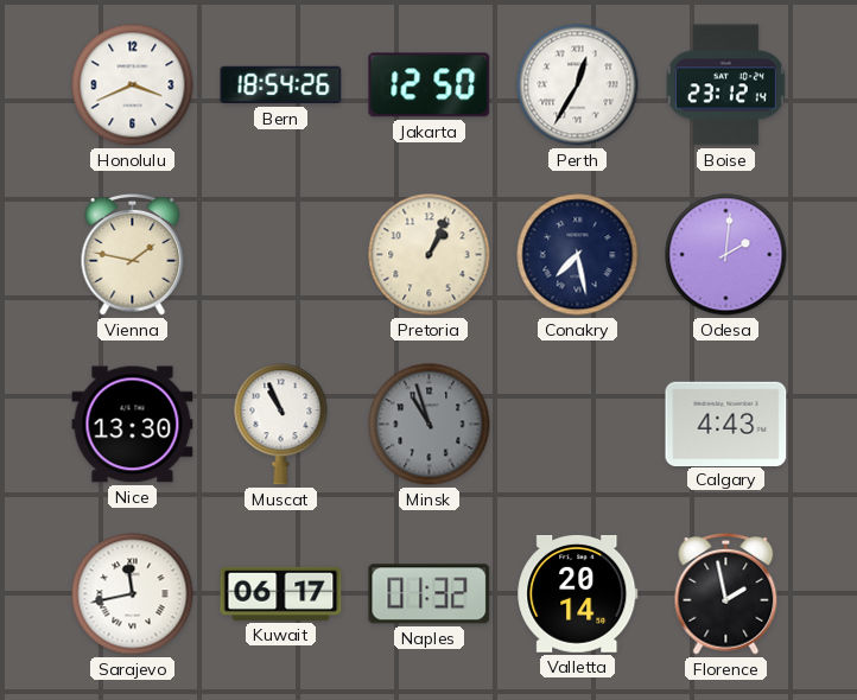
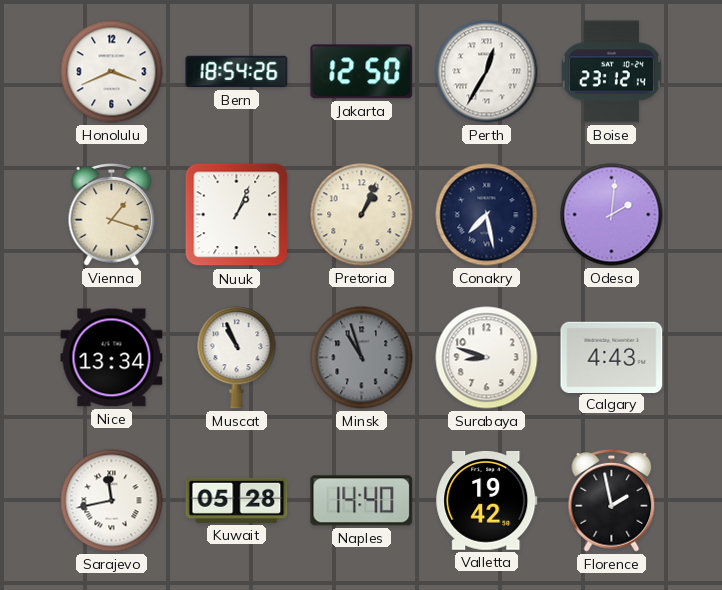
Vienna: 1:47 -> 1:18 (112, 215)
Nuuk: none -> 1:04 (237, 215)
Nice: 13:30 -> 13:34 (112, 358)
Surabaya: none -> 8:48 (487, 358)
Kuwait: 06:17 -> 05:28 (237, 500)
Naples: 01:32 -> 14:40 (362, 501)
Valletta: 20:14 -> 19:42 (487, 501)
